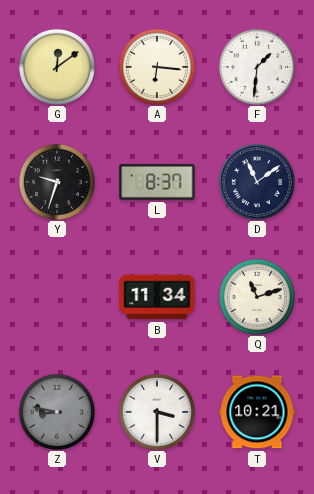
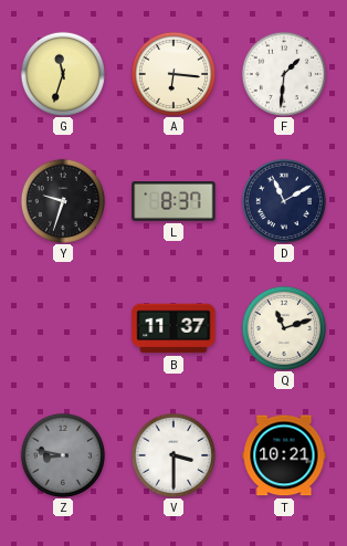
G: 12:09 -> 11:33 (62, 73)
D: 11:09 -> 11:10 (283, 200)
B: 11:34 -> 11:37 (173, 328)
